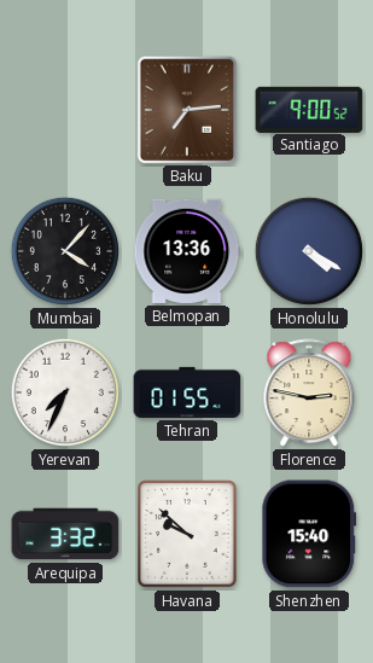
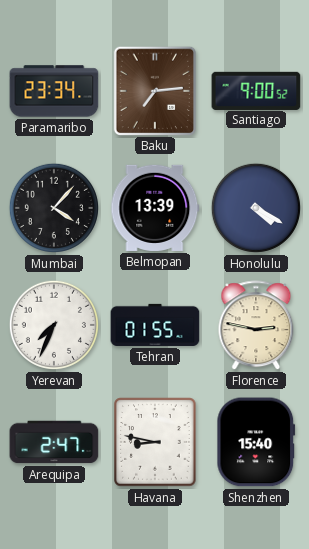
Paramaribo: none -> 23:34 (54, 91)
Belmopan: 13:36 -> 13:39 (155, 208)
Arequipa: 3:32 -> 2:47 (54, 442)
Havana: 9:52 -> 8:47 (155, 442)
